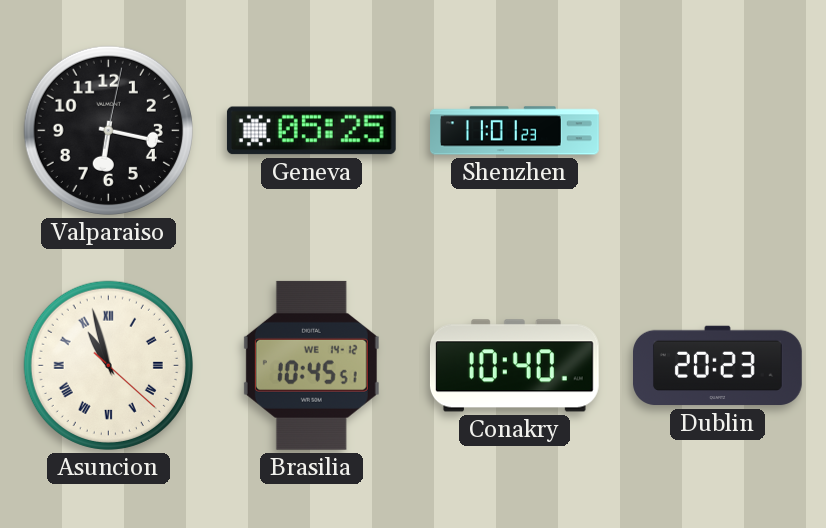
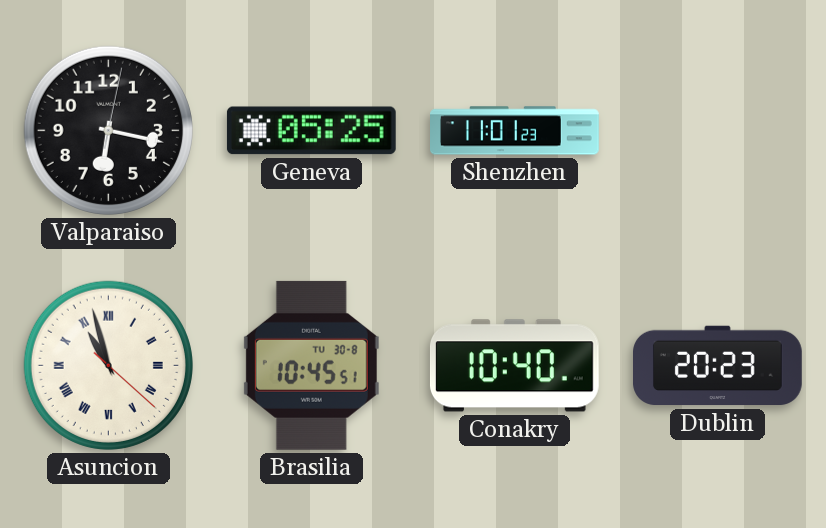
Brasilia date: WE 14-12 -> TU 30-8 (311, 365)
